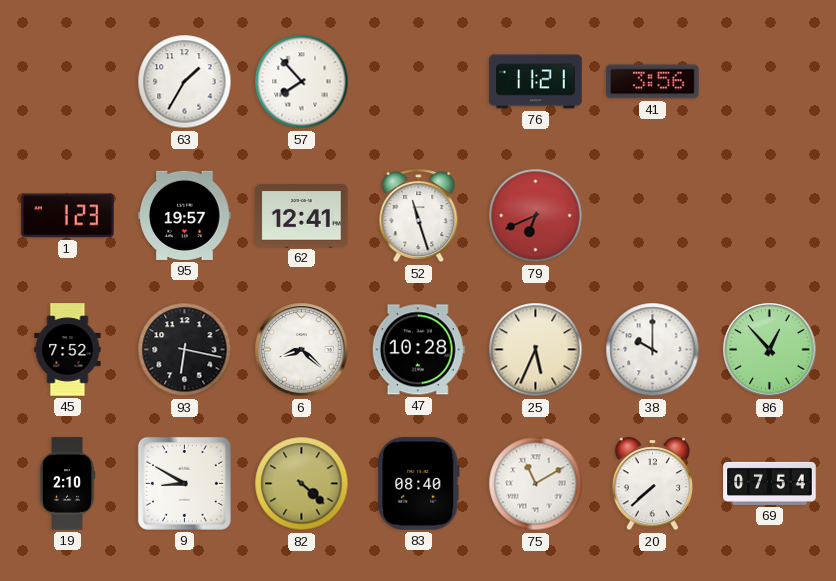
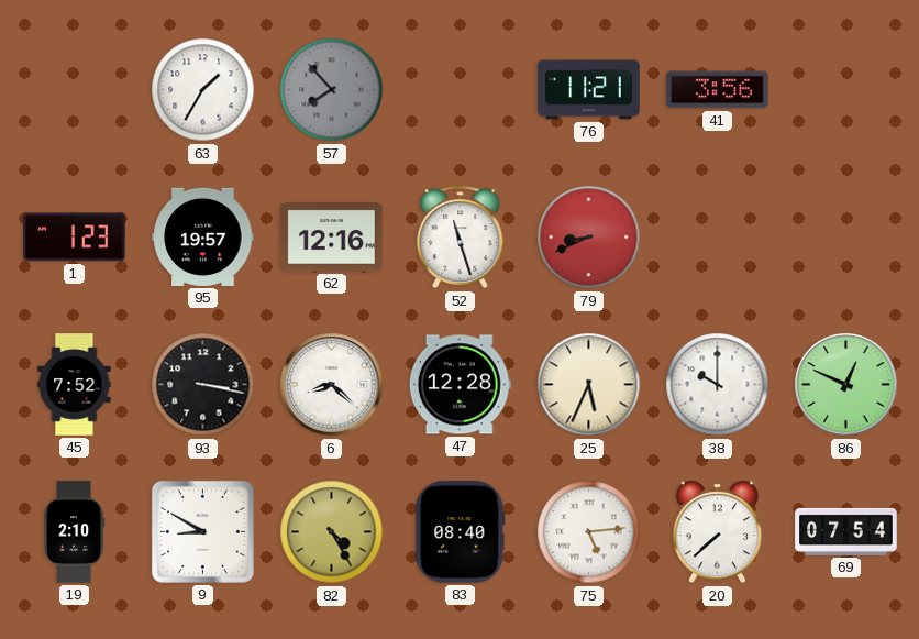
57 dial: white -> grey (332, 90)
62: 12:41 -> 12:16 (332, 238)
79: 6:41 -> 8:41 (589, 238)
93: 6:17 -> 3:17 (203, 385)
47: 10:28 -> 12:28 (459, 385)
86: 12:53 -> 12:49 (846, 385)
82: 4:22 -> 4:25 (332, 532)
75: 11:10 -> 5:14 (589, 532)
